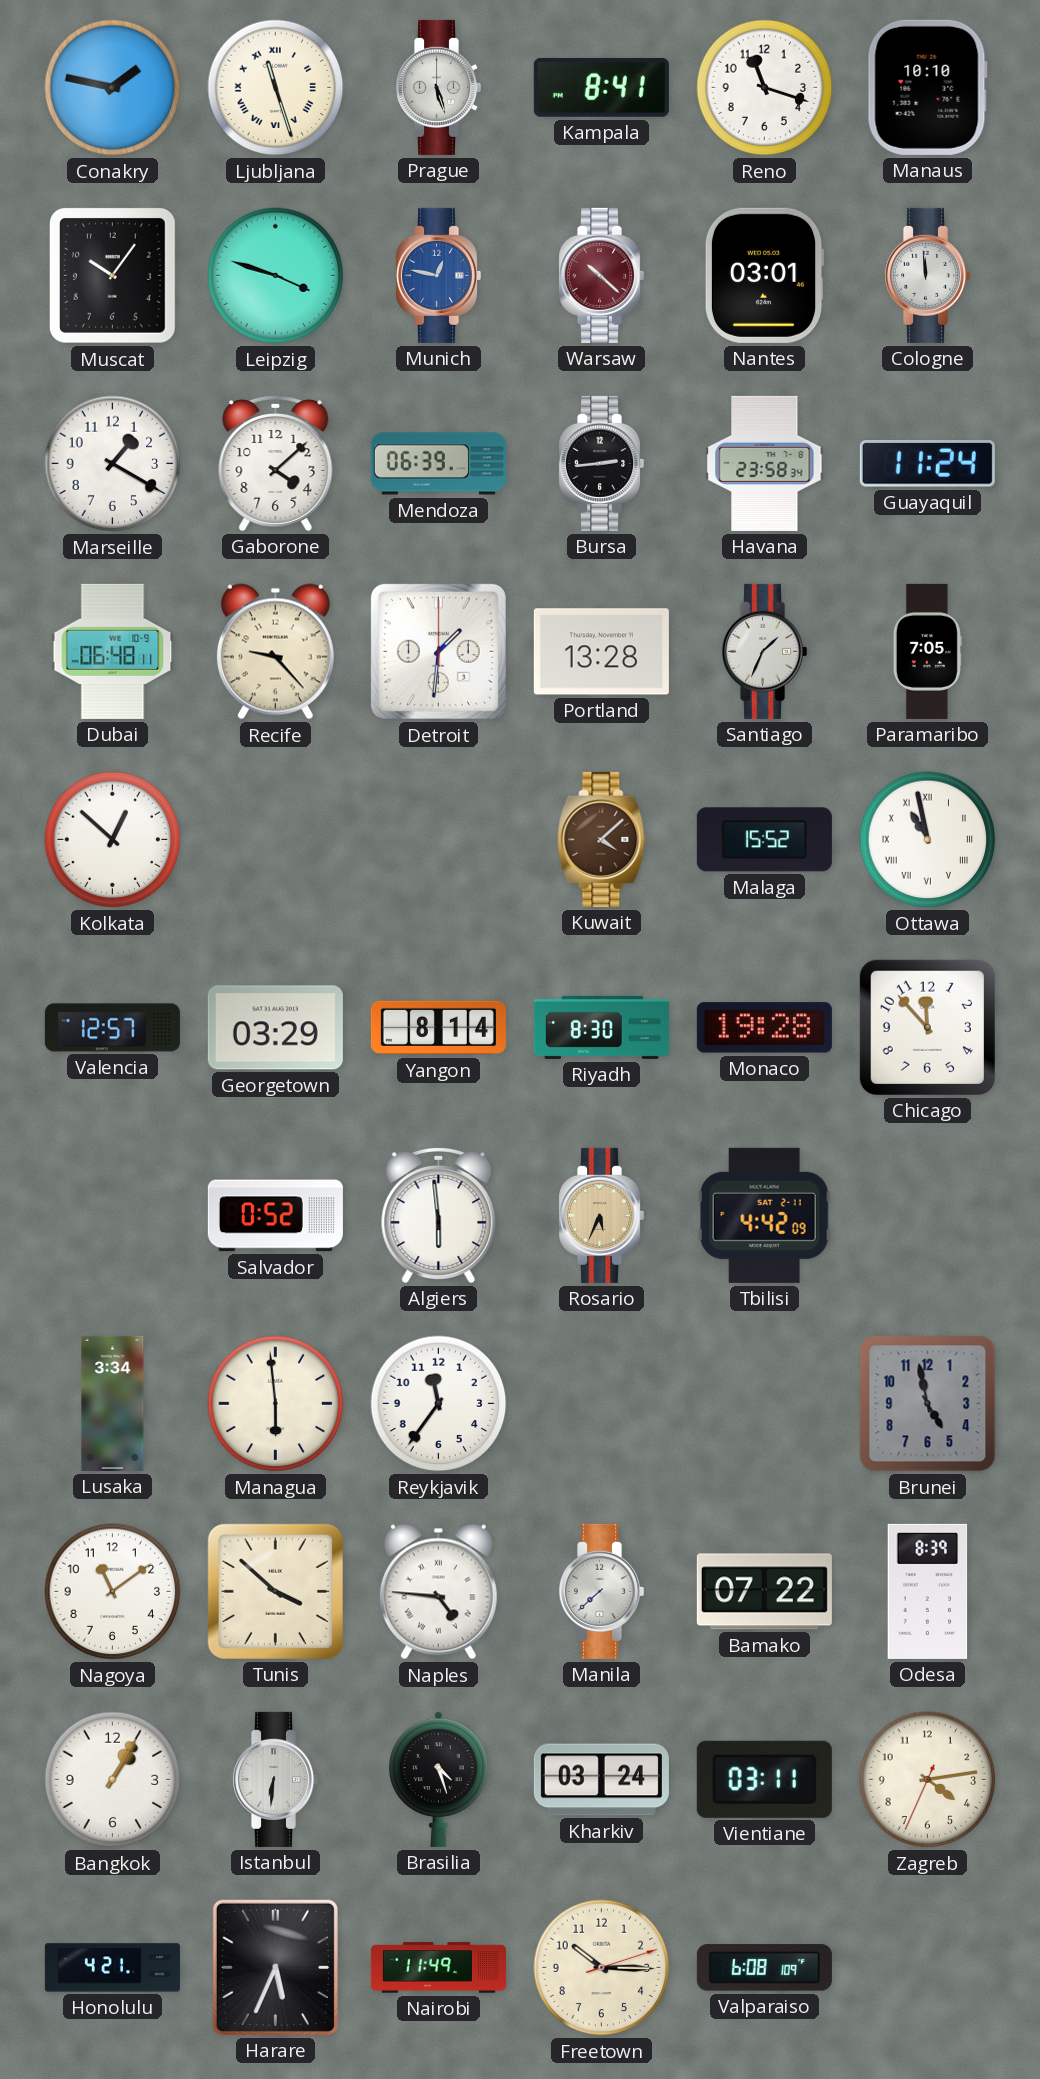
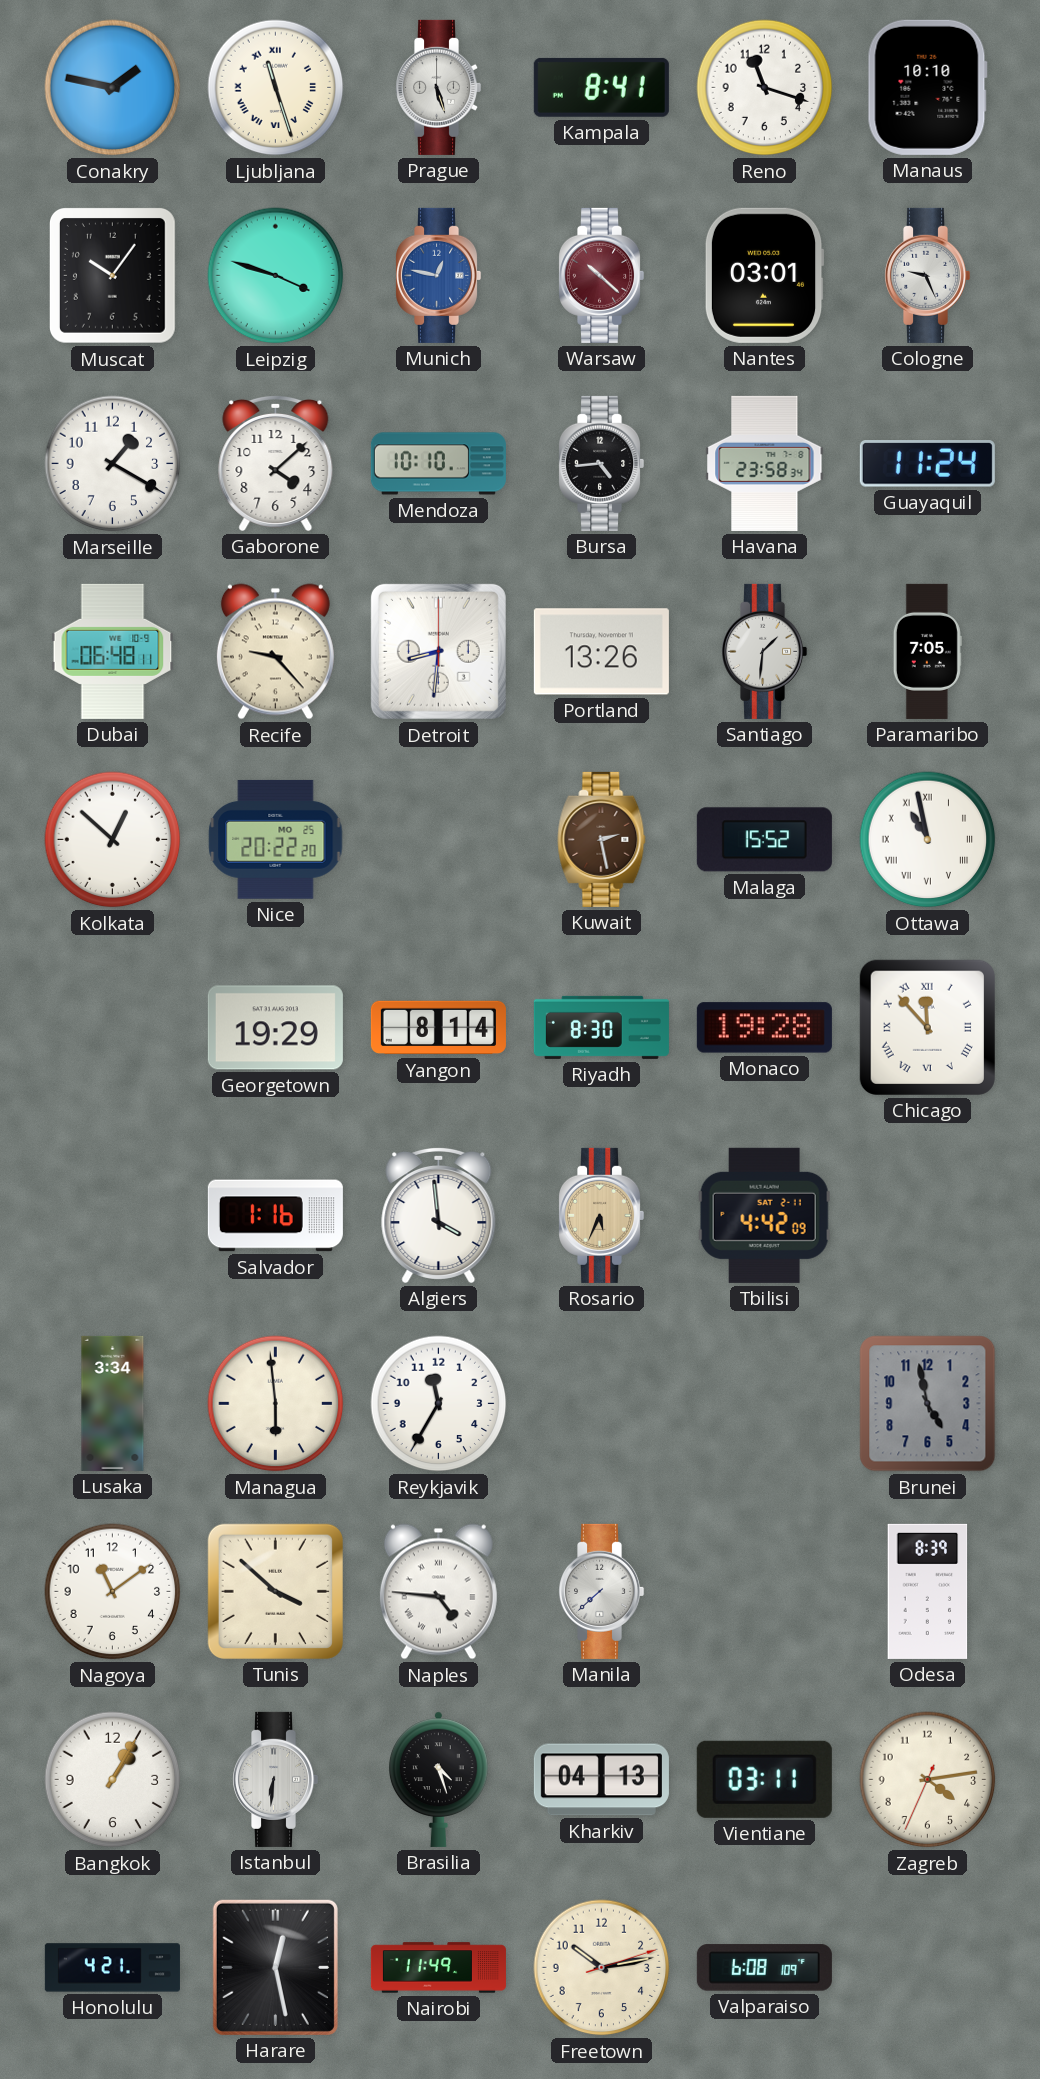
Cologne: 11:59 -> 9:26 (928, 275)
Mendoza: 06:39 -> 10:10 (438, 464)
Bursa: 2:44 -> 4:44 (602, 463)
Detroit: 1:31 -> 8:31 (438, 651)
Portland: 13:28 -> 13:26 (601, 652)
Santiago: 1:34 -> 1:31 (765, 651)
Nice: none -> 20:22 (276, 839)
Kuwait: 4:08 -> 2:28 (602, 839)
Valencia: 12:57 -> none (112, 1028)
Georgetown: 03:29 -> 19:29 (275, 1028)
Chicago numerals: Arabic -> Roman (927, 1027)
Salvador: 0:52 -> 1:16 (275, 1216)
Algiers: 5:59 -> 3:59 (439, 1215)
Reykjavik: 11:36 -> 11:35 (439, 1404)
Bamako: 07:22 -> none (764, 1592)
Kharkiv: 03:24 -> 04:13 (601, 1780)
Harare: 5:34 -> 12:28 (275, 1967)
Freetown: 10:15 -> 10:13 (602, 1968)
